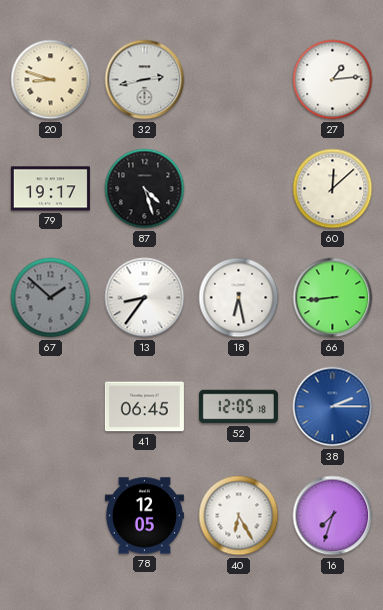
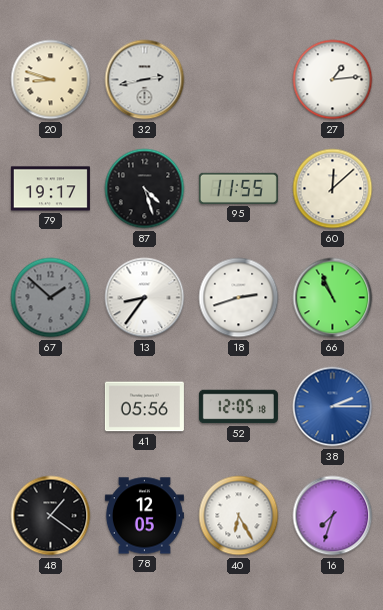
95: none -> 11:55 (238, 188)
18: 6:28 -> 2:42 (239, 298)
66: 8:44 -> 10:56 (333, 298)
41: 06:45 -> 05:56 (144, 407)
48: none -> 1:21 (51, 516)
